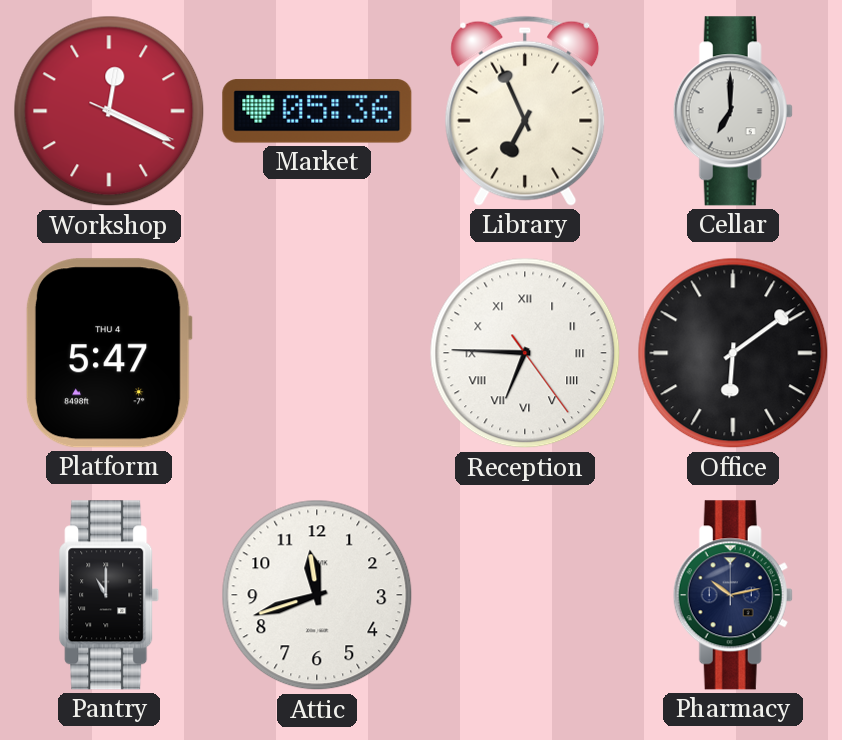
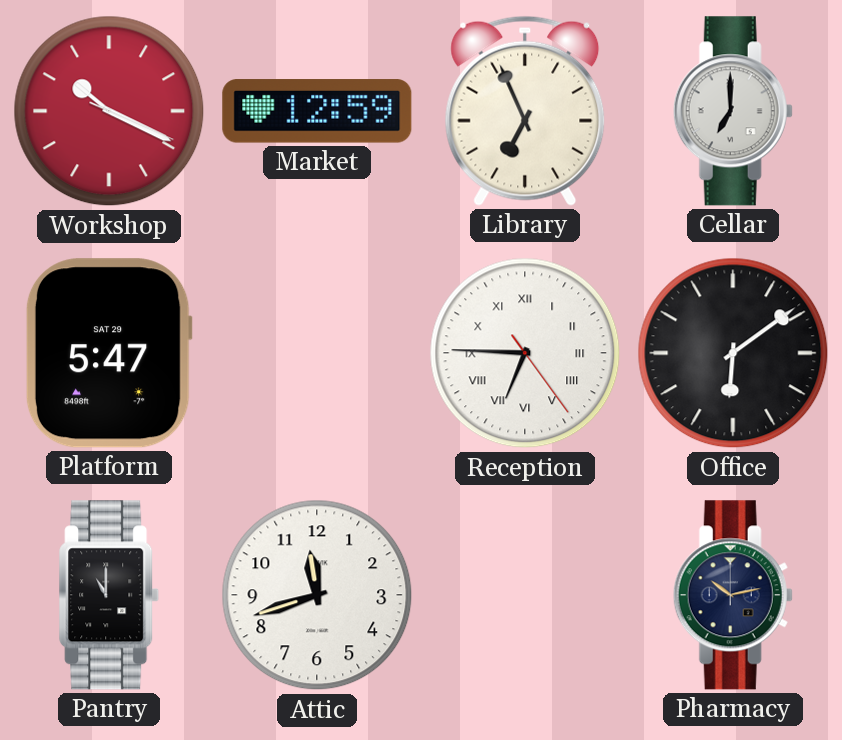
Workshop: 12:19 -> 10:19 (109, 111)
Market: 05:36 -> 12:59 (317, 111)
Platform date: THU 4 -> SAT 29 (109, 353)
